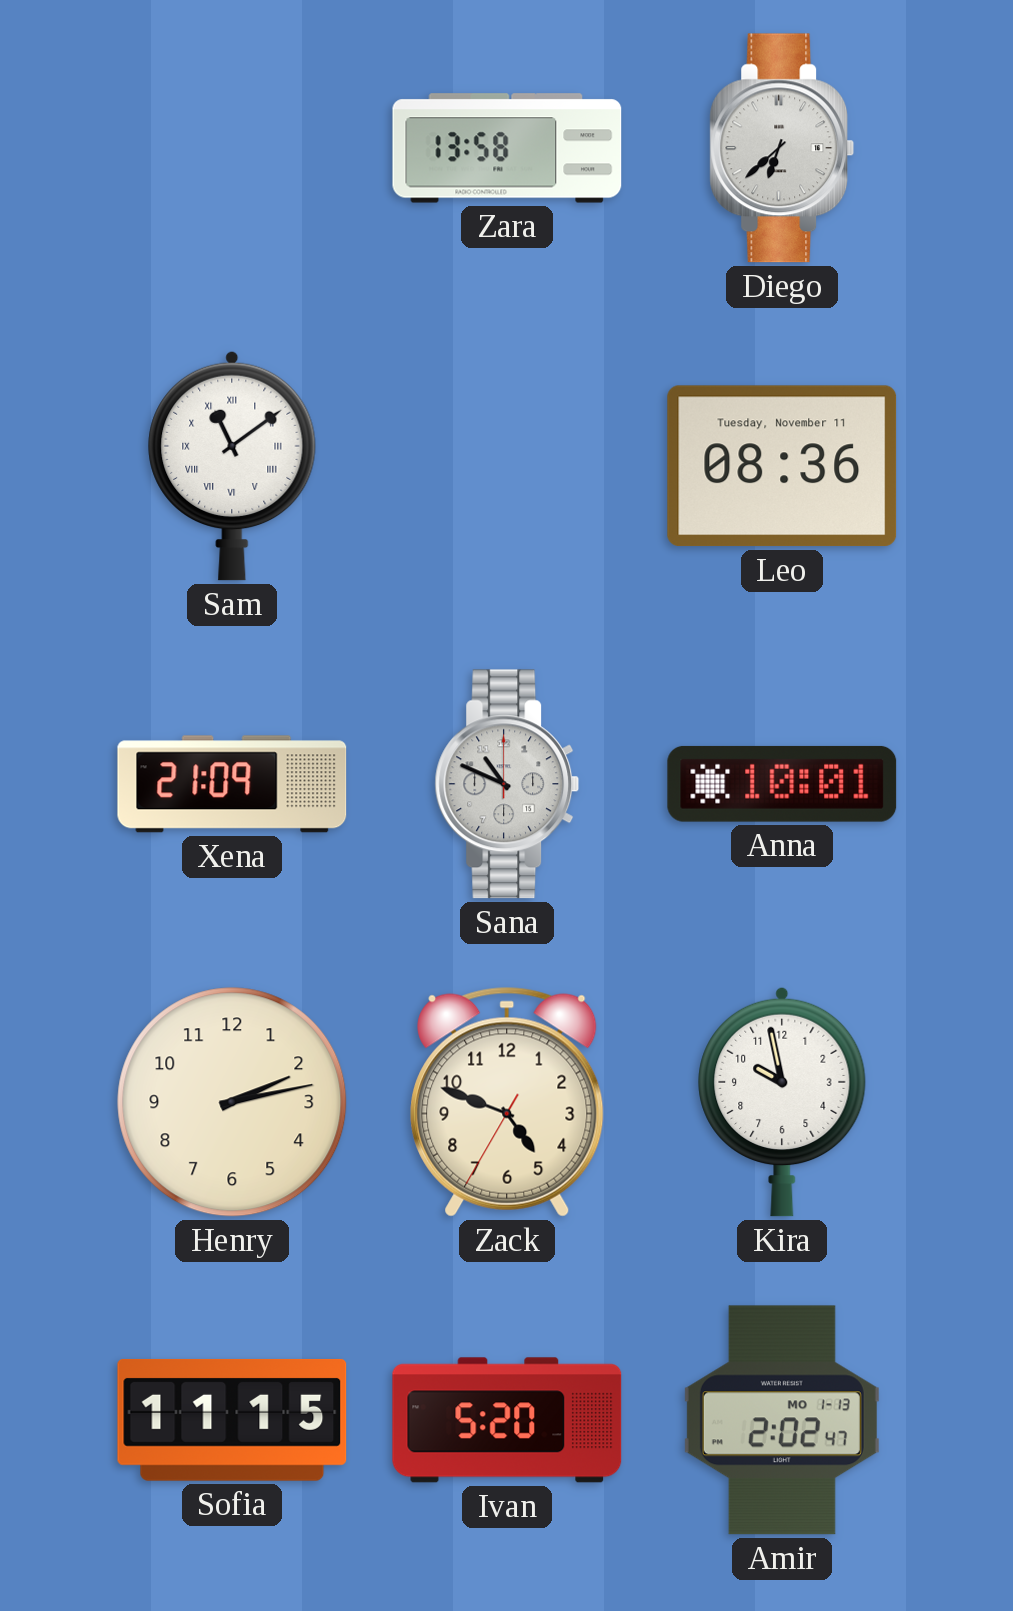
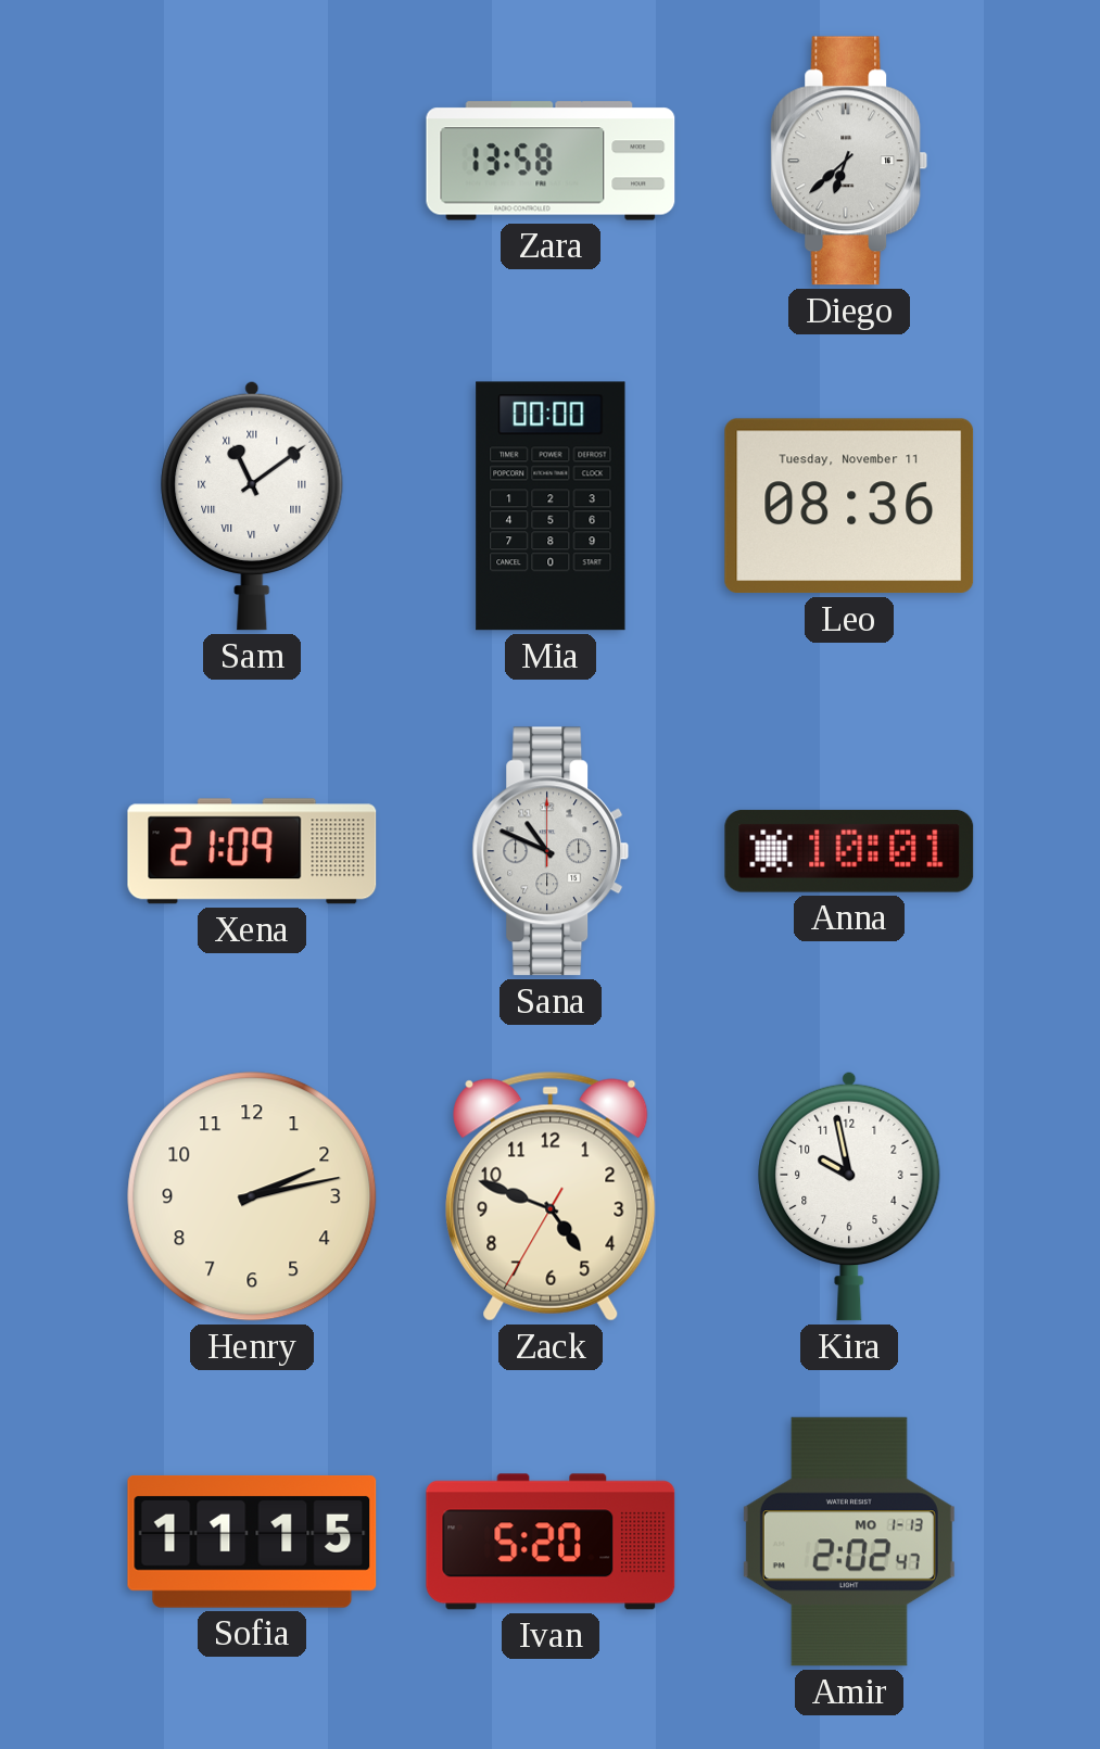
Mia: none -> 00:00 (551, 506)
